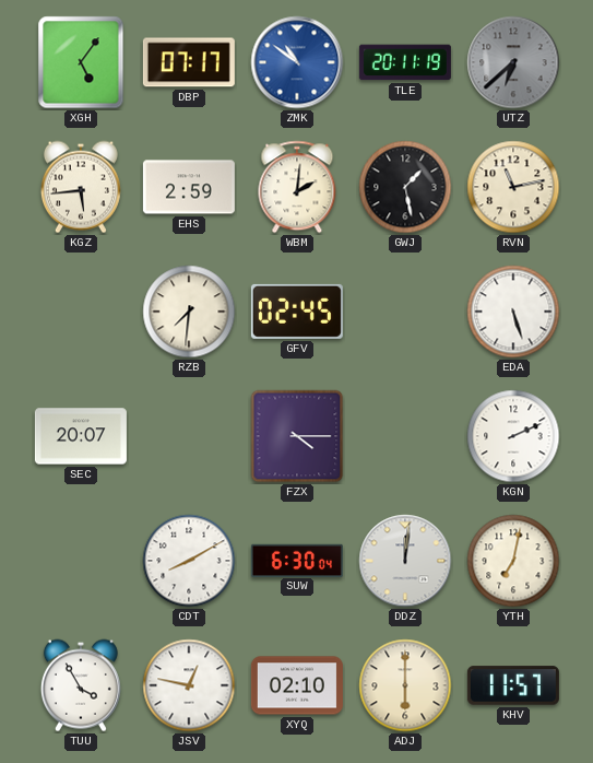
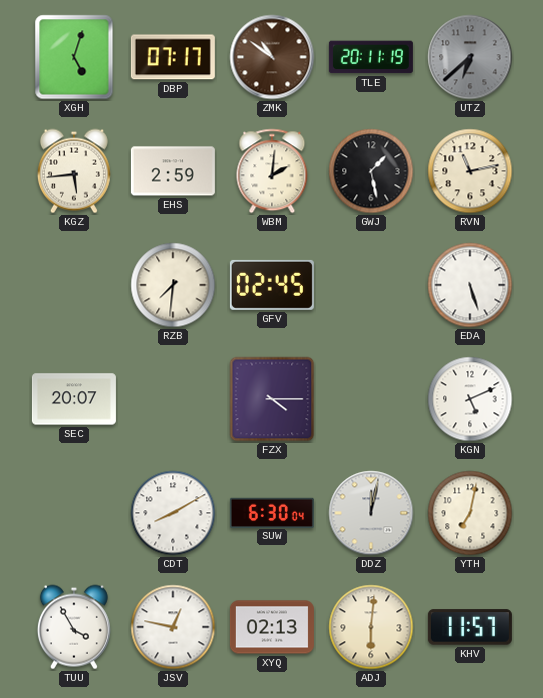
XGH: 5:06 -> 5:03 (74, 57)
ZMK dial: blue -> brown (272, 57)
KGN: 2:11 -> 5:11 (470, 399)
DDZ: 12:01 -> 12:02 (371, 513)
XYQ: 02:10 -> 02:13 (272, 627)
ADJ: 6:00 -> 6:01 (371, 627)
